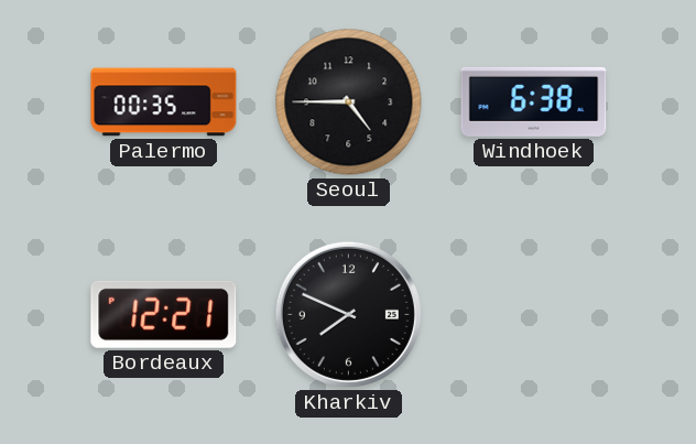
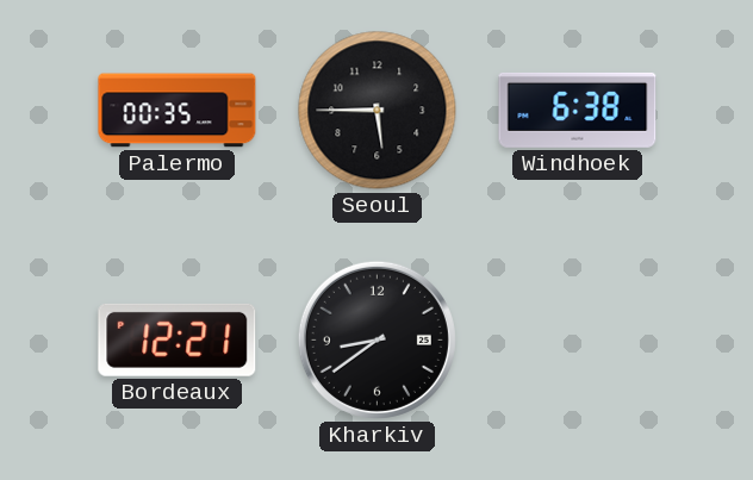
Seoul: 4:45 -> 5:45 (378, 111)
Kharkiv: 7:49 -> 8:39 (376, 339)
